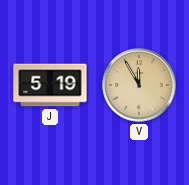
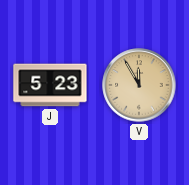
J: 5:19 -> 5:23 (50, 85)
